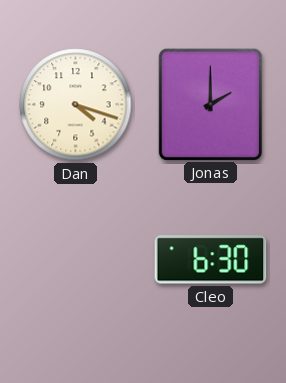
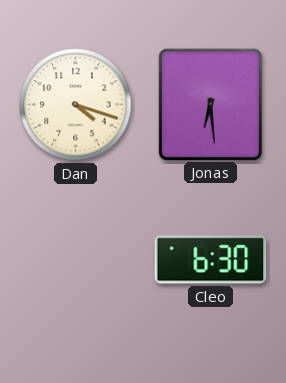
Jonas: 2:00 -> 6:29 (210, 104)
